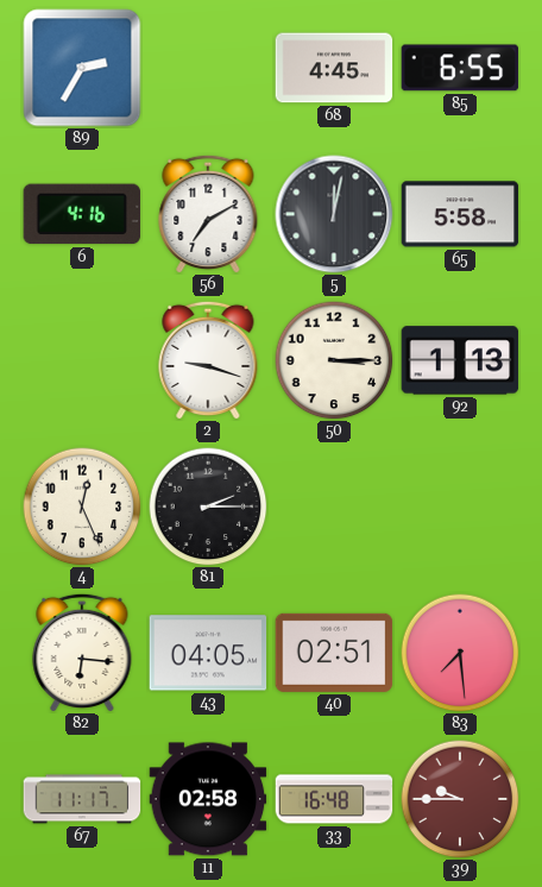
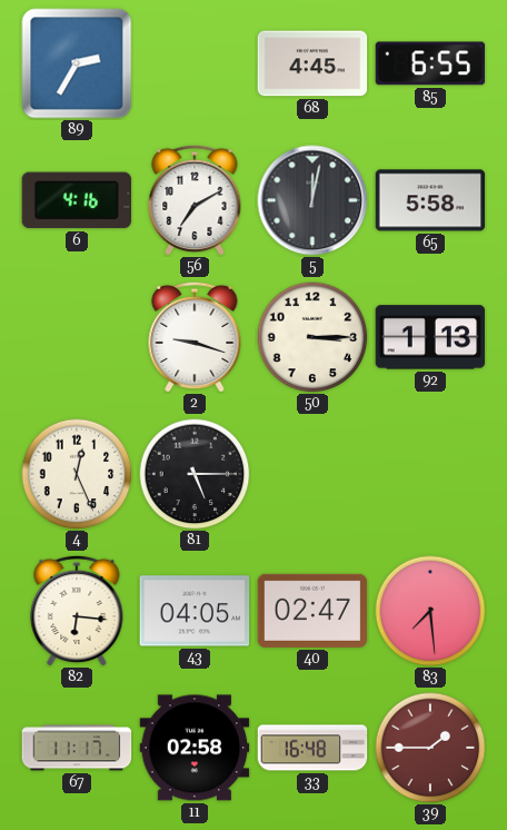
81: 2:15 -> 5:15 (195, 474)
40: 02:51 -> 02:47 (312, 611)
39: 9:45 -> 1:45 (430, 748)
